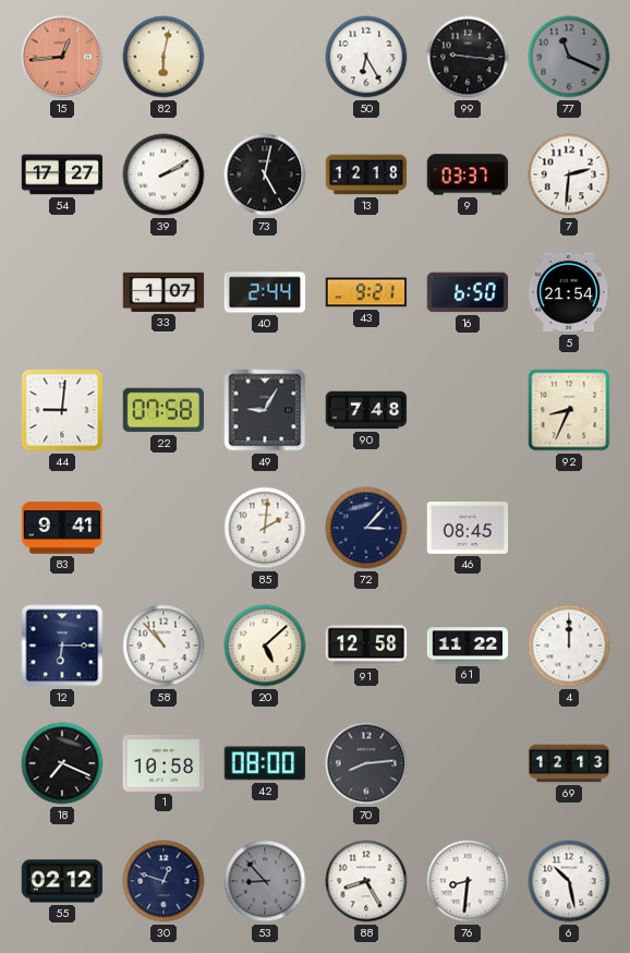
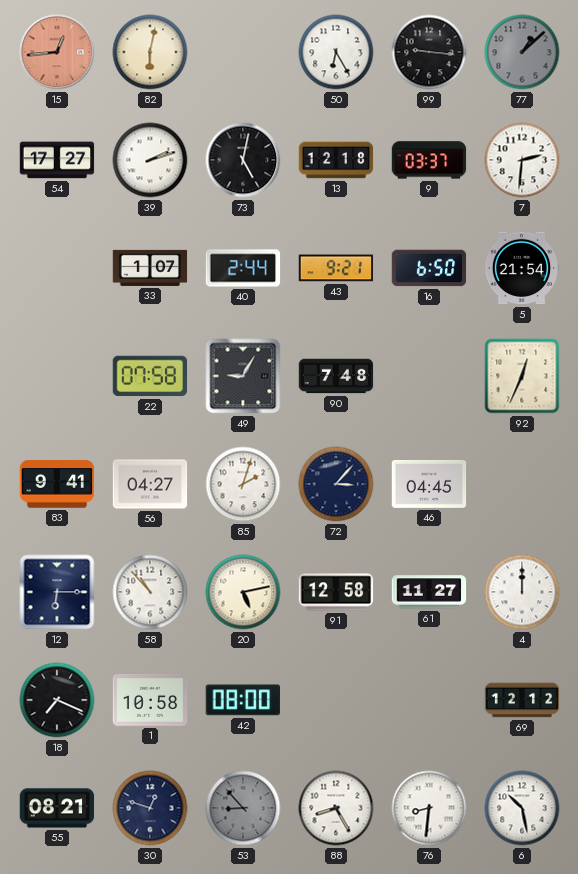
77: 11:19 -> 1:08 (522, 52)
39: 2:10 -> 2:12 (150, 160)
44: 9:01 -> none (62, 410)
92: 8:34 -> 12:34 (522, 376)
56: none -> 04:27 (150, 484)
85: 2:01 -> 2:03 (243, 484)
46: 08:45 -> 04:45 (429, 485)
20: 5:08 -> 5:13 (243, 592)
61: 11:22 -> 11:27 (429, 592)
70: 8:14 -> none (366, 763)
69: 12:13 -> 12:12 (522, 700)
55: 02:12 -> 08:21 (57, 808)
